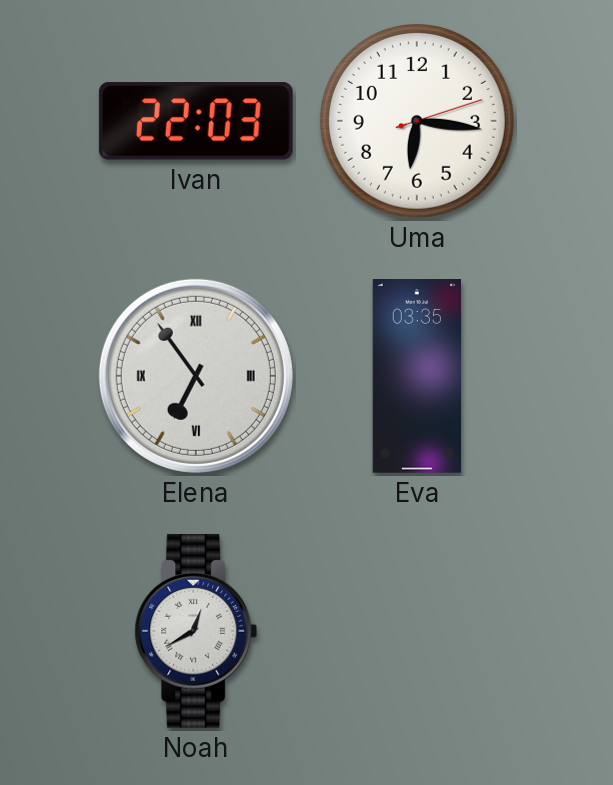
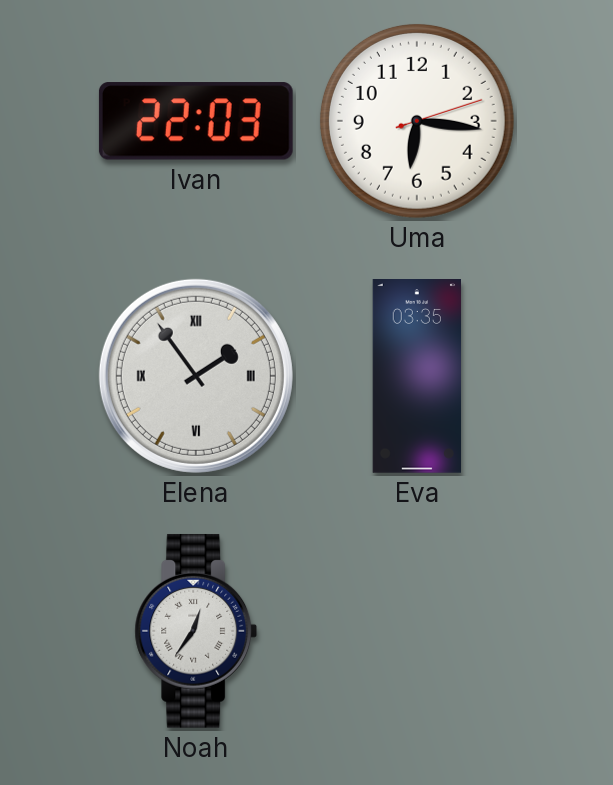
Elena: 6:54 -> 1:54 (196, 376)
Noah: 12:40 -> 12:36 (196, 631)
